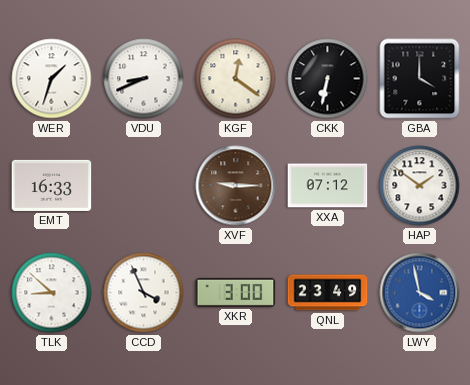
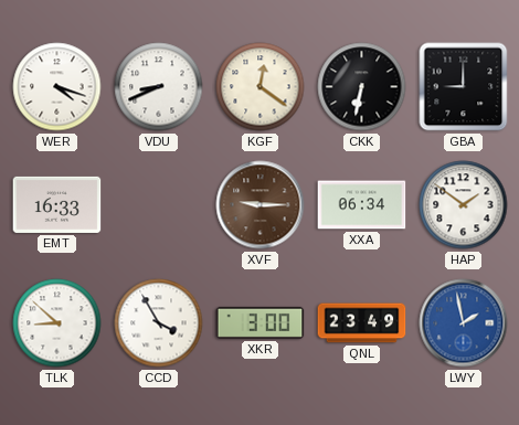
WER: 1:33 -> 4:18 (57, 87)
GBA: 4:00 -> 9:00 (464, 87)
XXA: 07:12 -> 06:34 (362, 205)
CCD: 3:56 -> 3:55 (159, 323)
LWY: 3:58 -> 1:58 (464, 323)
